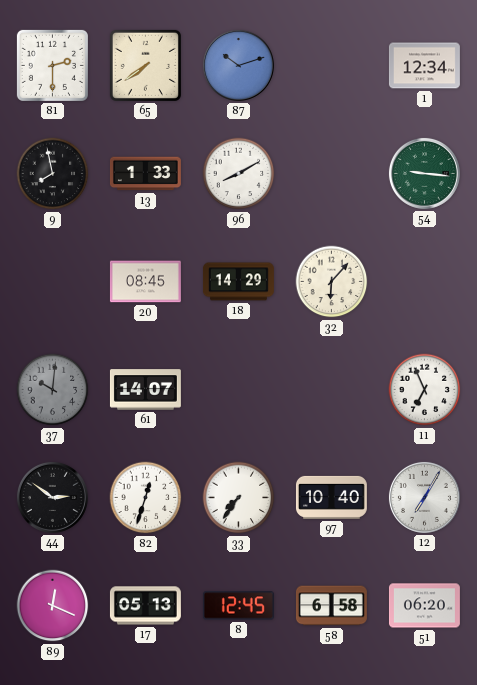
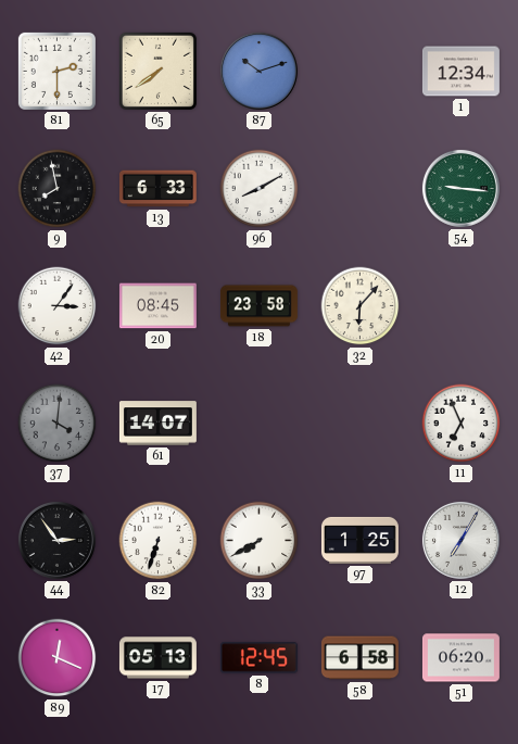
13: 1:33 -> 6:33 (157, 189)
42: none -> 3:06 (58, 306)
18: 14:29 -> 23:58 (258, 306)
37: 10:01 -> 4:01 (58, 424)
44: 2:51 -> 2:54 (56, 540)
82: 12:33 -> 6:33 (159, 541)
33: 7:36 -> 7:40 (260, 541)
97: 10:40 -> 1:25 (359, 540)
